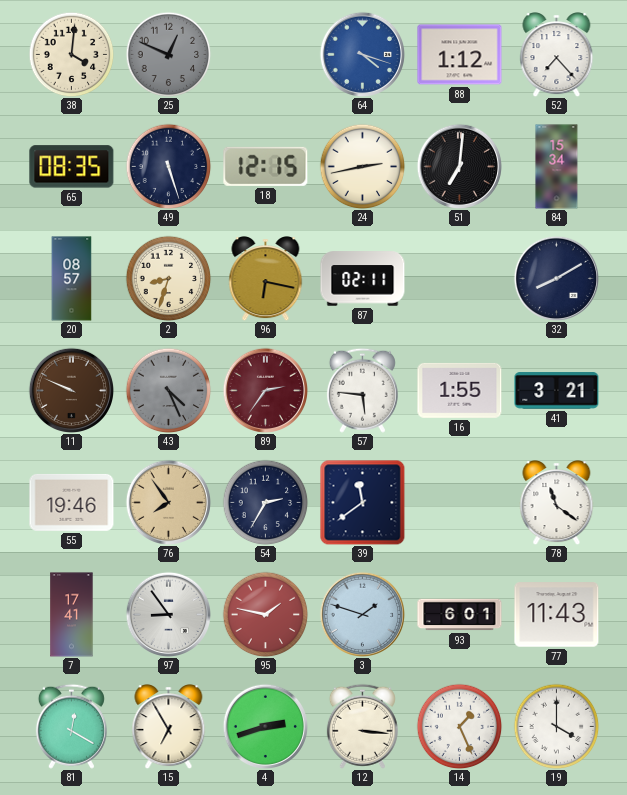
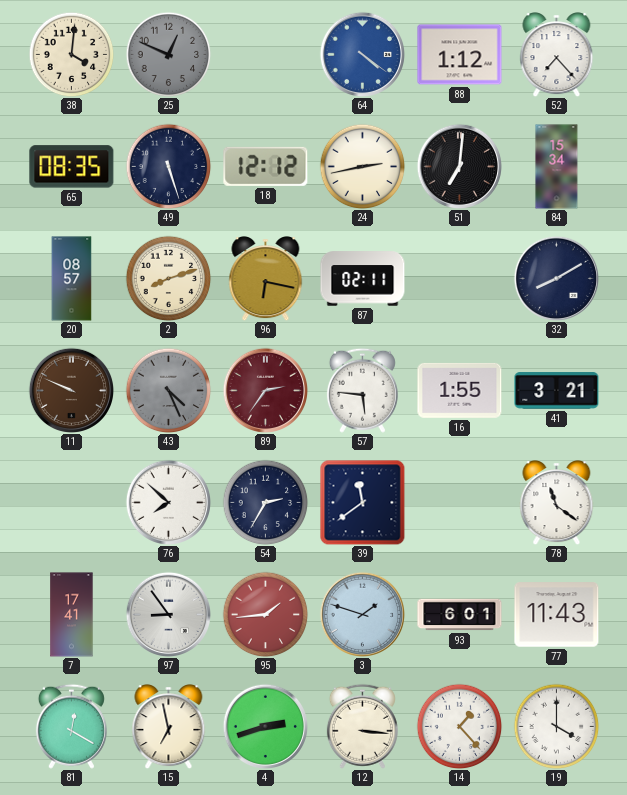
64: 4:18 -> 4:21 (362, 54)
18: 12:15 -> 12:12 (266, 166)
2: 8:33 -> 8:12 (168, 278)
55: 19:46 -> none (72, 502)
76: 7:54 -> 7:52 (168, 502)
76 dial: champagne -> white (168, 502)
95: 1:47 -> 1:44 (265, 614)
15: 6:55 -> 6:58 (169, 727)
14: 1:26 -> 1:23 (459, 726)
